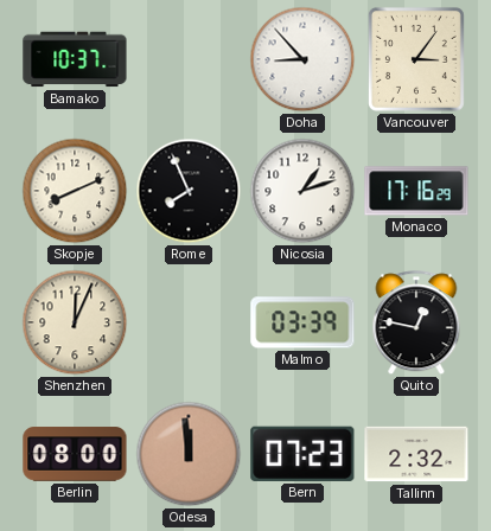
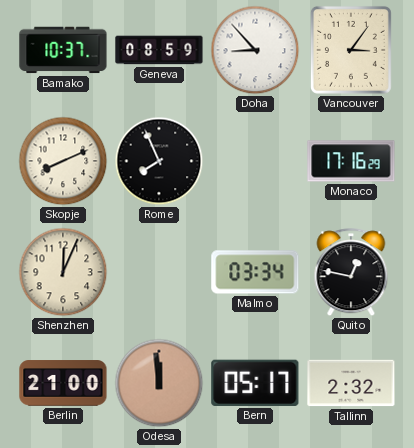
Geneva: none -> 08:59 (159, 50)
Nicosia: 1:12 -> none (302, 191)
Malmo: 03:39 -> 03:34 (255, 272)
Berlin: 08:00 -> 21:00 (63, 383)
Bern: 07:23 -> 05:17 (255, 383)
